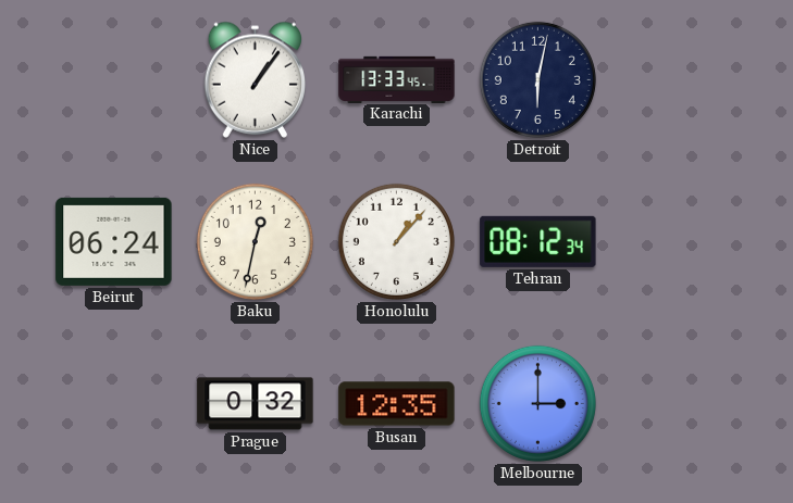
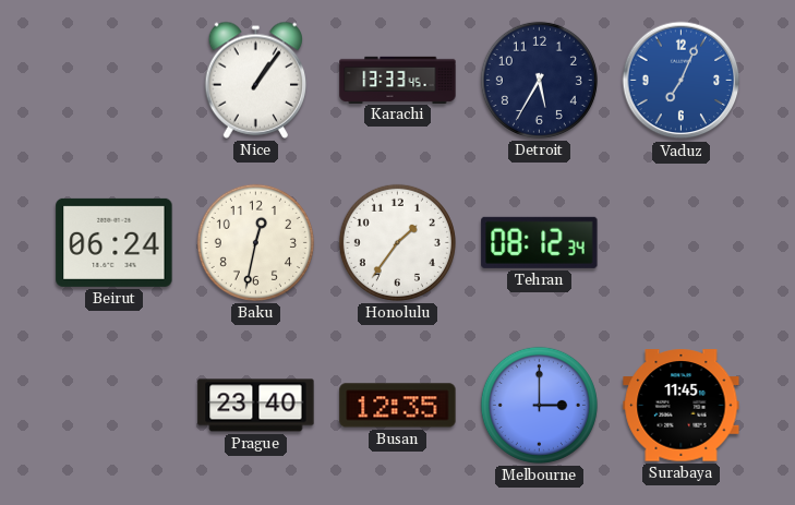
Detroit: 6:02 -> 5:35 (539, 80)
Vaduz: none -> 7:04 (682, 81)
Honolulu: 1:07 -> 1:36 (397, 242)
Prague: 0:32 -> 23:40 (256, 406)
Surabaya: none -> 11:45 (682, 406)
